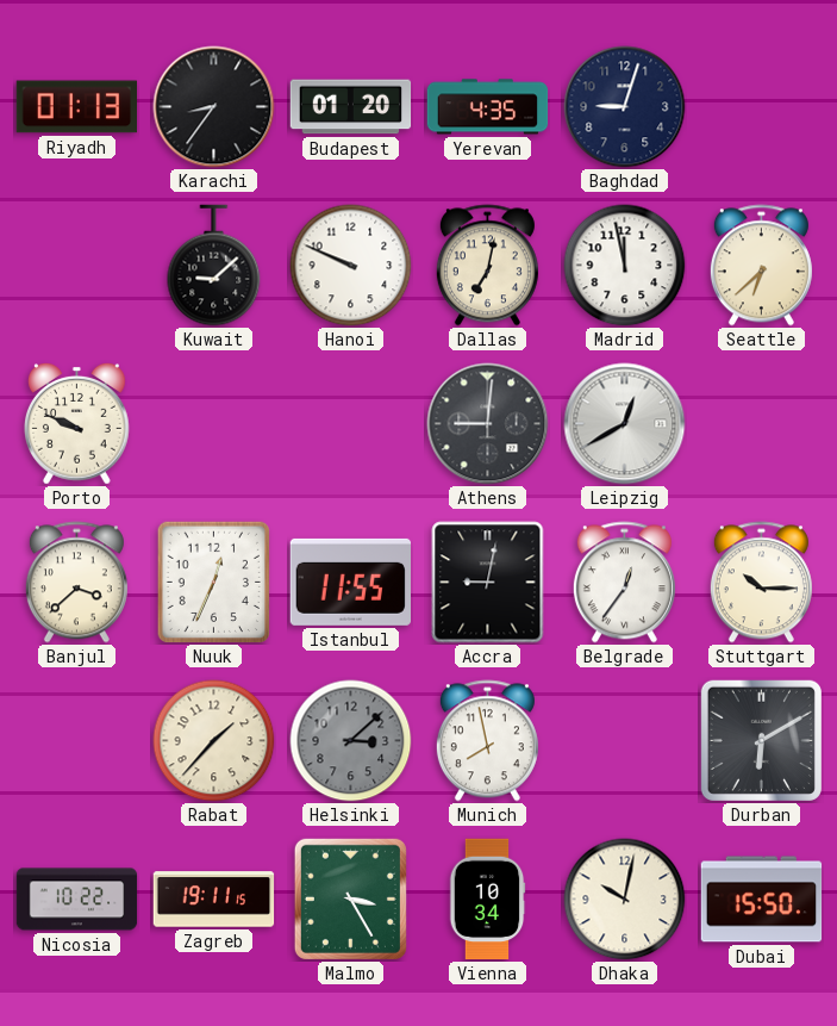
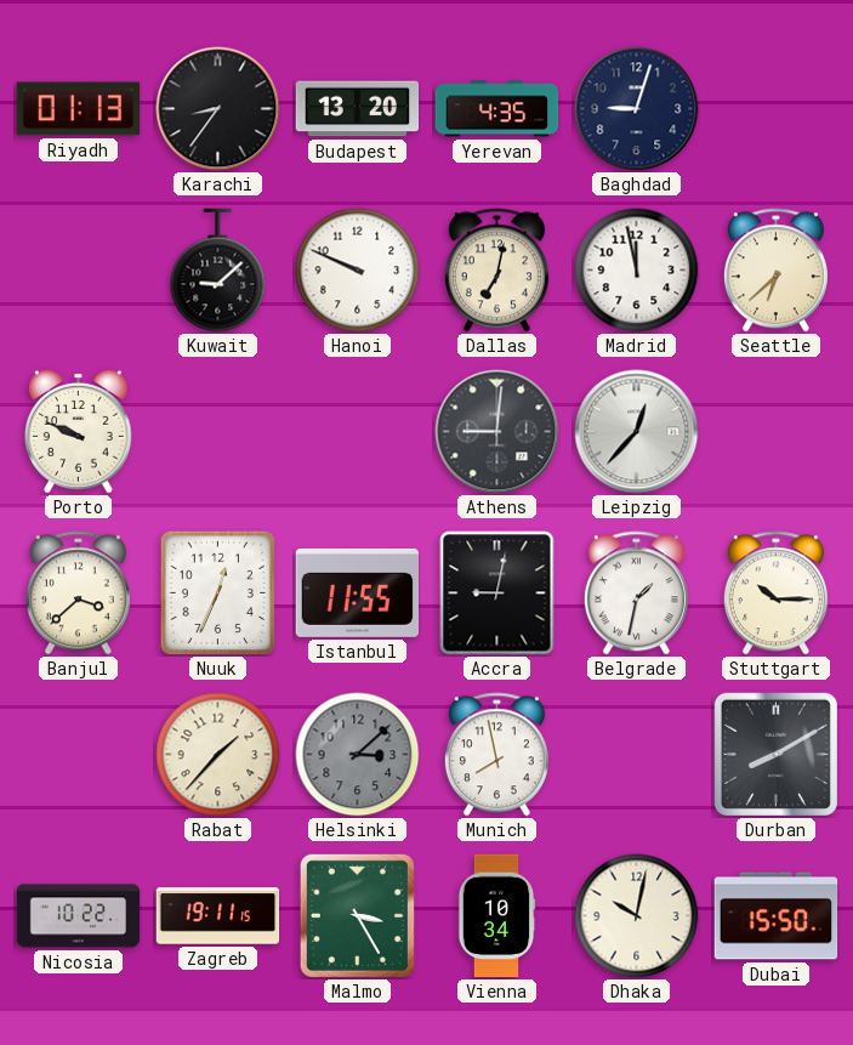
Budapest: 01:20 -> 13:20 (358, 109)
Leipzig: 12:40 -> 12:37 (637, 432)
Belgrade: 12:36 -> 1:32 (636, 594)
Durban: 6:10 -> 8:10 (775, 754)
